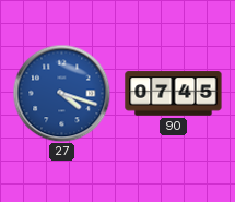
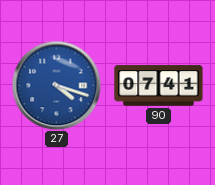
90: 07:45 -> 07:41 (159, 86)
